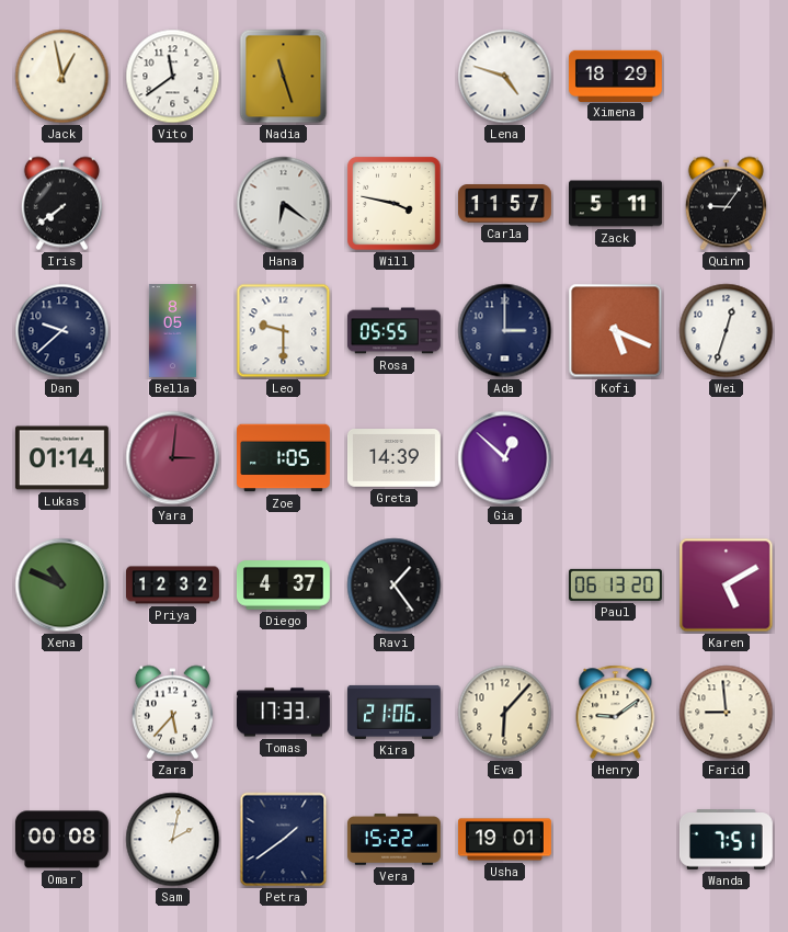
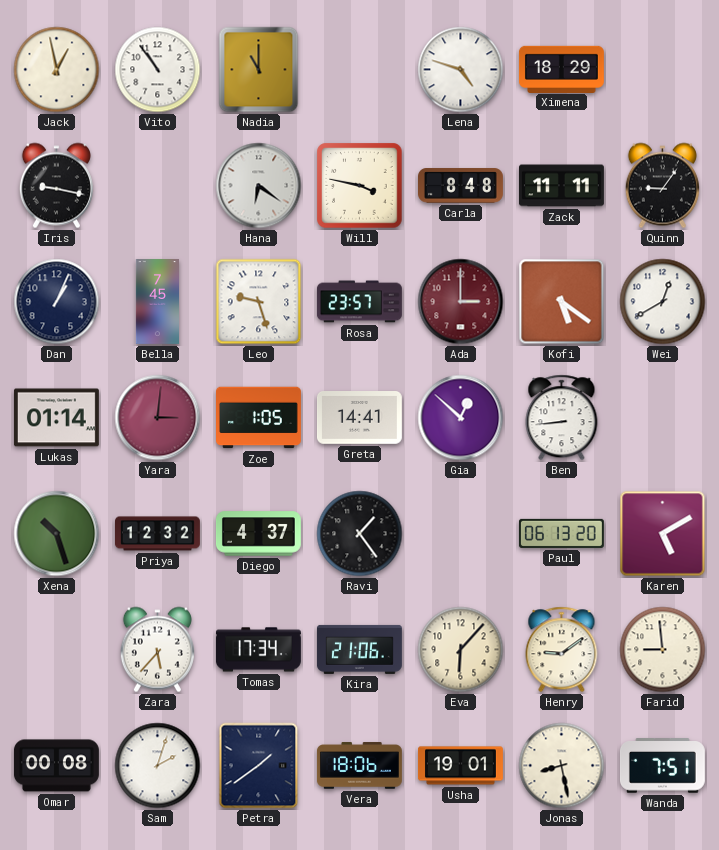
Vito: 11:39 -> 10:54 (158, 70)
Nadia: 11:27 -> 11:00 (259, 70)
Iris: 7:39 -> 9:17 (56, 186)
Carla: 11:57 -> 8:48 (461, 186)
Zack: 5:11 -> 11:11 (562, 186)
Dan: 9:38 -> 1:04 (57, 302)
Bella: 8:05 -> 7:45 (157, 302)
Leo: 9:30 -> 9:27 (259, 302)
Rosa: 05:55 -> 23:57 (359, 302)
Ada dial: navy -> burgundy (461, 302)
Kofi: 5:19 -> 5:21 (562, 302)
Wei: 12:33 -> 12:40 (663, 302)
Greta: 14:39 -> 14:41 (359, 418)
Ben: none -> 8:44 (562, 418)
Xena: 10:49 -> 10:27 (57, 534)
Tomas: 17:33 -> 17:34 (258, 650)
Sam: 2:02 -> 2:03 (158, 766)
Vera: 15:22 -> 18:06 (359, 766)
Jonas: none -> 8:28 (562, 766)
